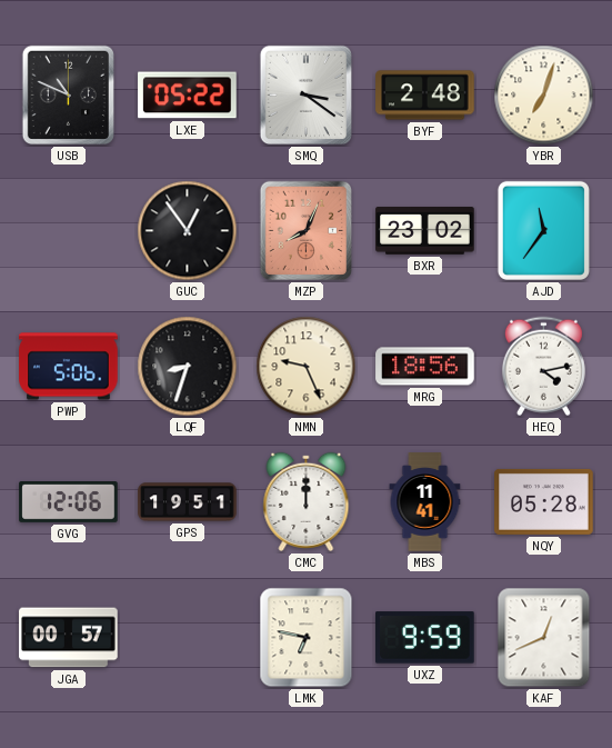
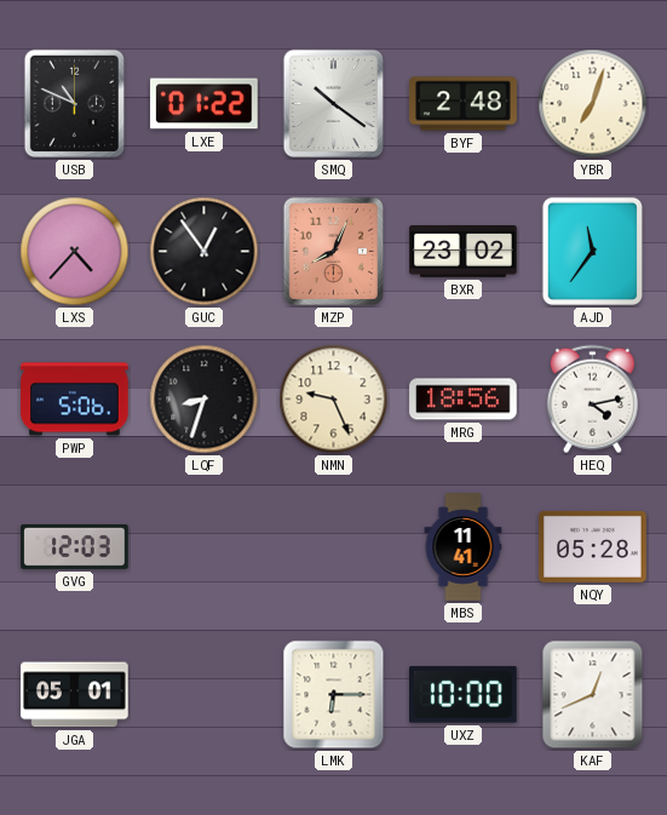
LXE: 05:22 -> 01:22 (205, 104)
SMQ: 3:21 -> 10:21 (333, 104)
LXS: none -> 4:37 (75, 252)
GVG: 12:06 -> 12:03 (75, 547)
GPS: 19:51 -> none (188, 502)
CMC: 12:00 -> none (307, 501)
JGA: 00:57 -> 05:01 (75, 695)
LMK: 6:47 -> 6:15 (334, 695)
UXZ: 9:59 -> 10:00 (464, 695)
